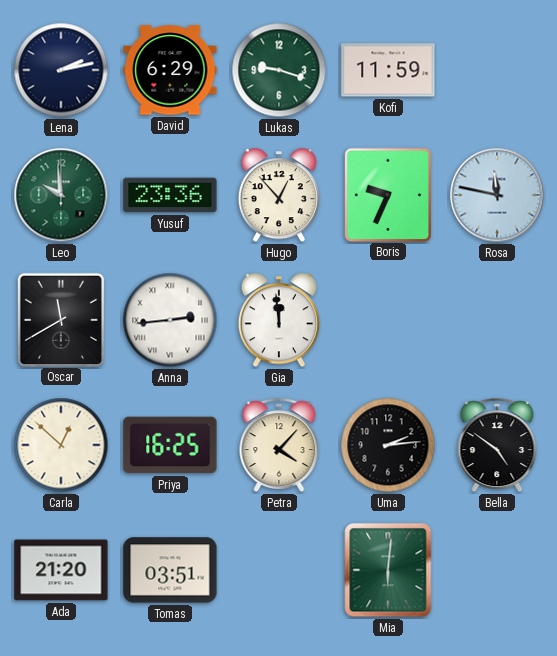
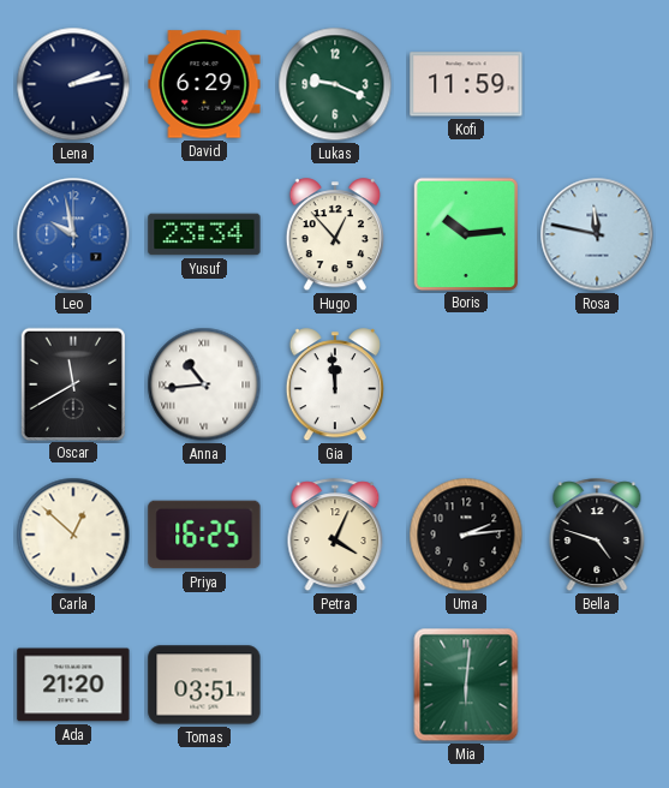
Lukas: 9:18 -> 9:19 (335, 84)
Leo: 9:59 -> 9:58 (73, 234)
Leo dial: green -> blue (73, 234)
Yusuf: 23:36 -> 23:34 (204, 234)
Boris: 9:34 -> 10:14 (465, 233)
Anna: 2:44 -> 10:44 (204, 384)
Petra: 4:07 -> 4:04 (335, 536)
Bella: 4:51 -> 4:48 (597, 536)
